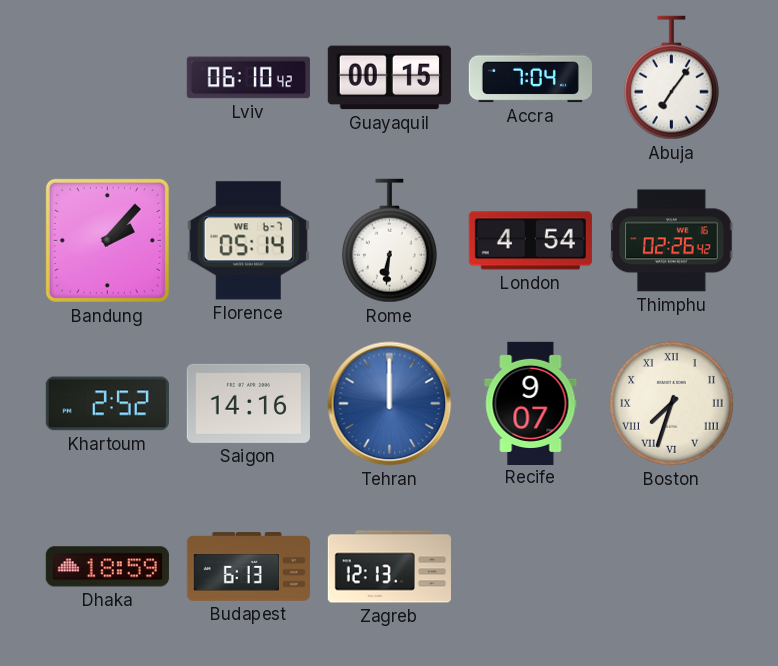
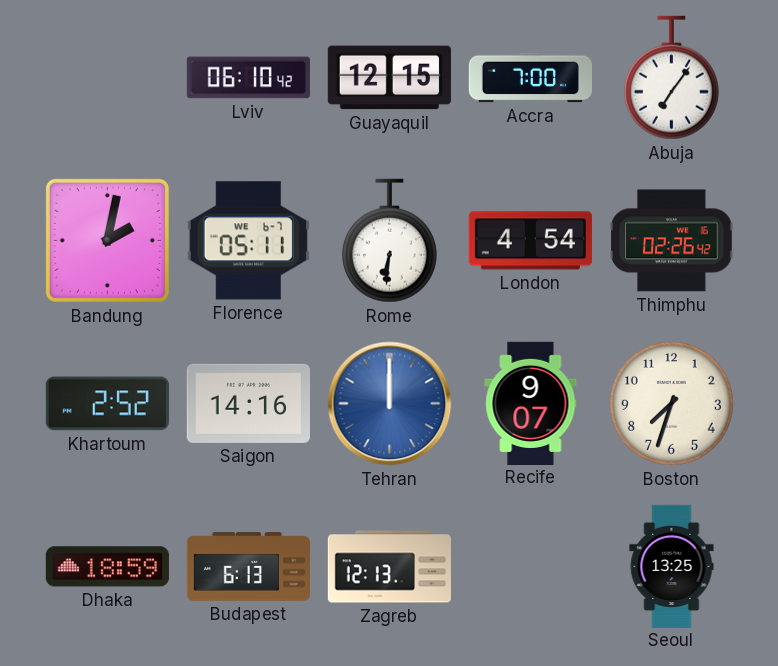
Guayaquil: 00:15 -> 12:15 (389, 78)
Accra: 7:04 -> 7:00 (530, 78)
Bandung: 2:07 -> 2:02 (107, 240)
Florence: 05:14 -> 05:11 (248, 241)
Boston numerals: Roman -> Arabic (671, 403)
Seoul: none -> 13:25 (672, 566)
